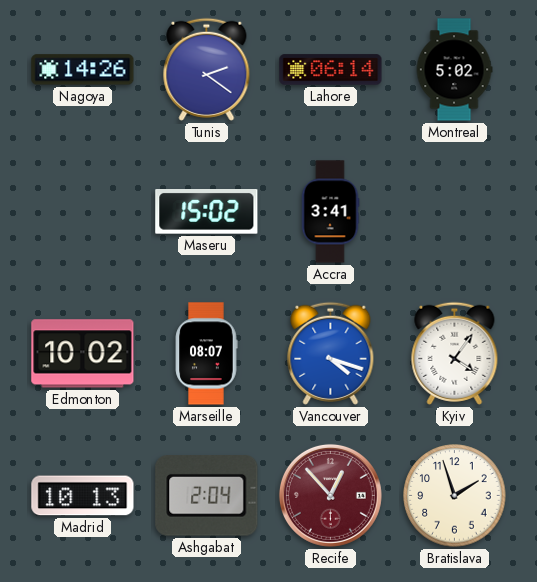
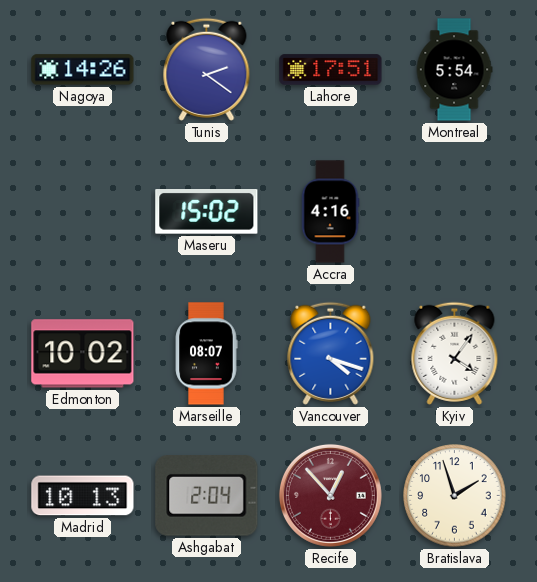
Lahore: 06:14 -> 17:51 (331, 70)
Montreal: 5:02 -> 5:54 (454, 70)
Accra: 3:41 -> 4:16 (330, 212)
